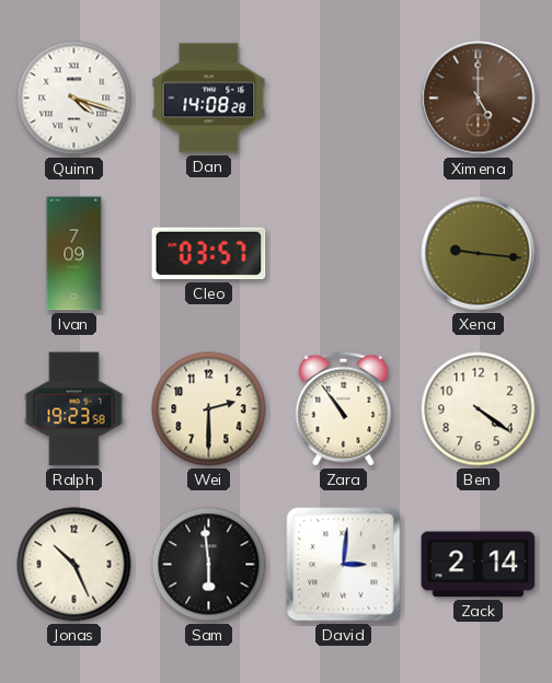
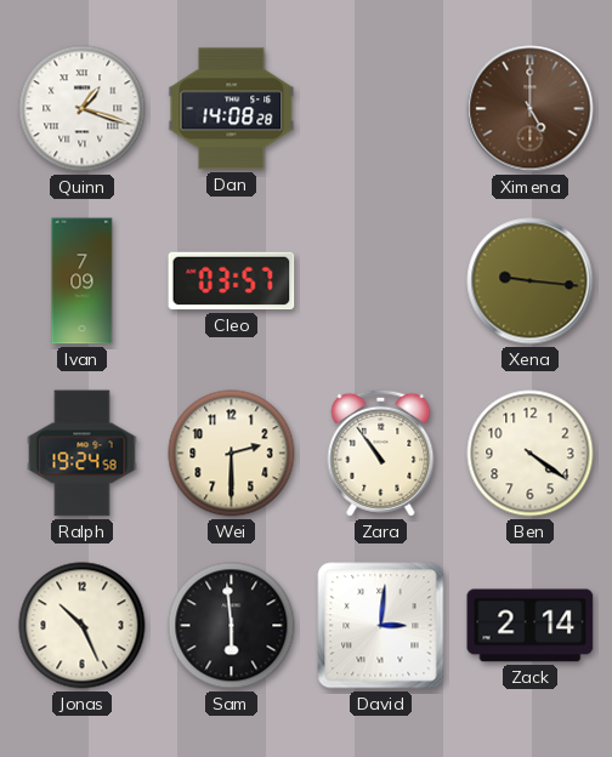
Quinn: 4:18 -> 1:18 (83, 109)
Ralph: 19:23 -> 19:24 (83, 454)
